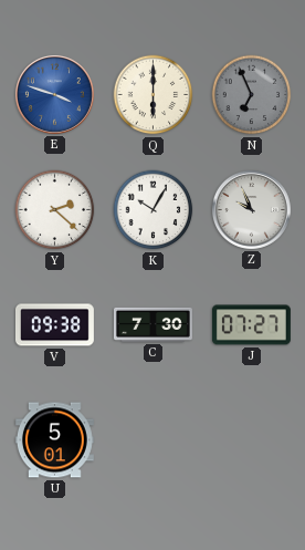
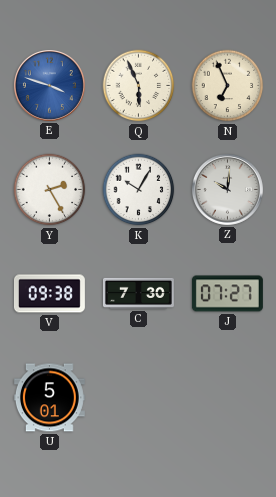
Q: 6:00 -> 5:56 (139, 86)
N dial: grey -> cream (228, 86)
Y: 2:22 -> 2:25 (50, 190)
Z: 9:56 -> 10:01 (227, 189)
